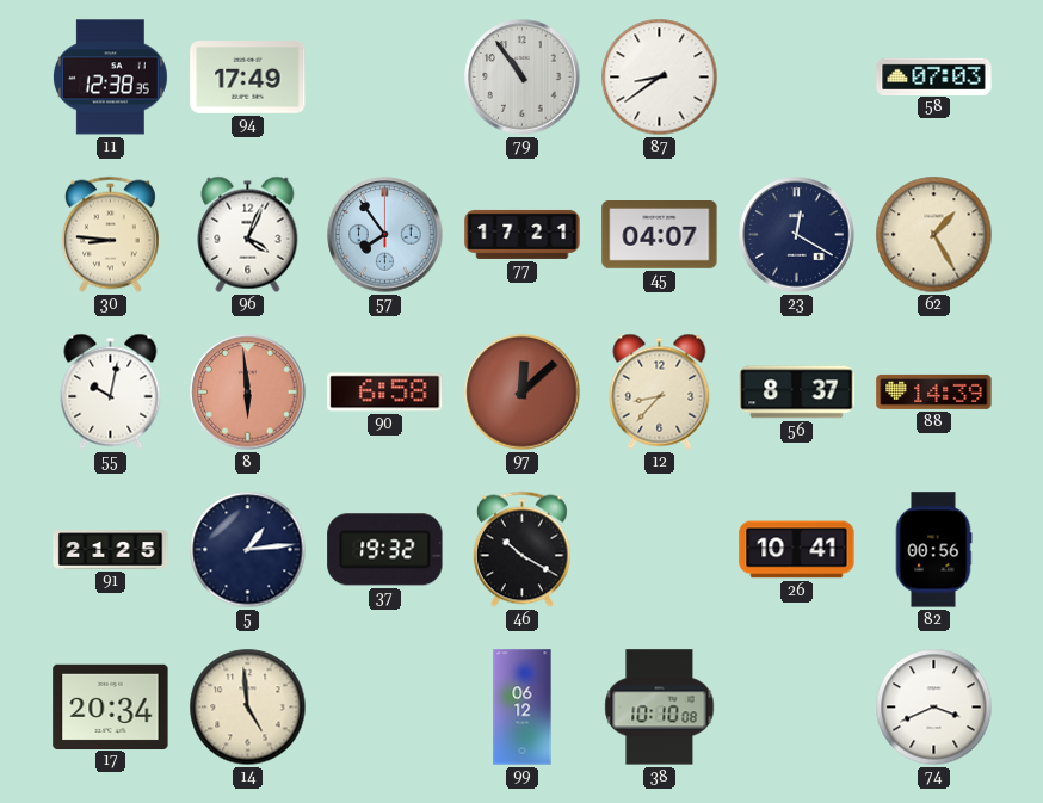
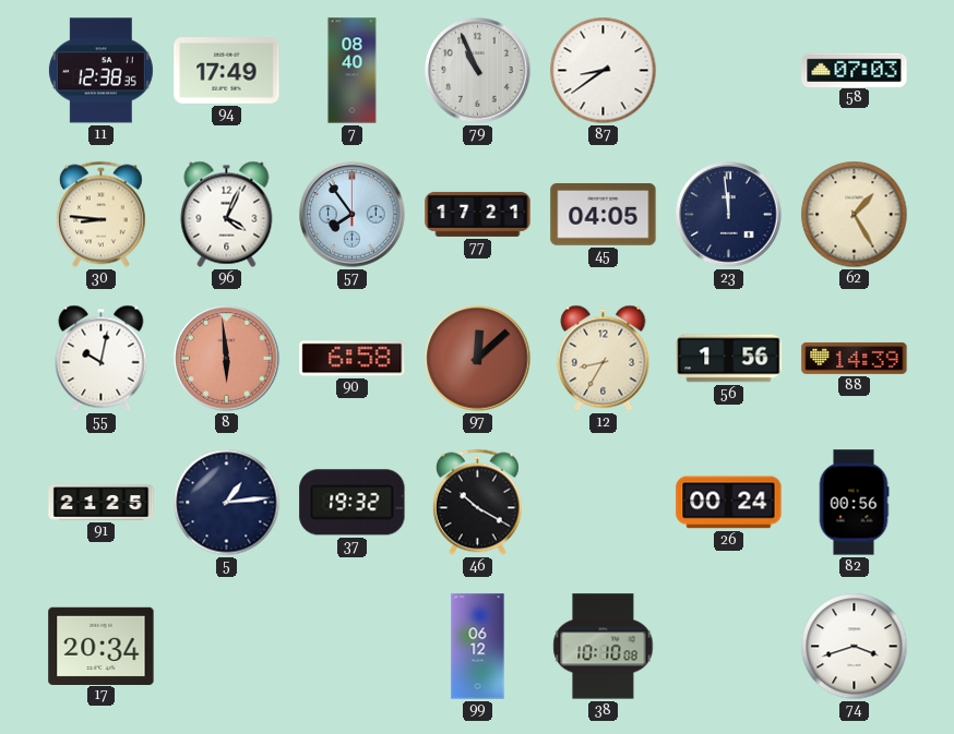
7: none -> 08:40 (353, 71)
79: 10:54 -> 10:56 (478, 71)
45: 04:07 -> 04:05 (604, 215)
23: 12:20 -> 11:59 (729, 215)
12: 8:37 -> 8:35 (604, 358)
56: 8:37 -> 1:56 (729, 359)
26: 10:41 -> 00:24 (729, 503)
14: 4:59 -> none (248, 708)
74: 3:41 -> 3:42 (855, 647)
